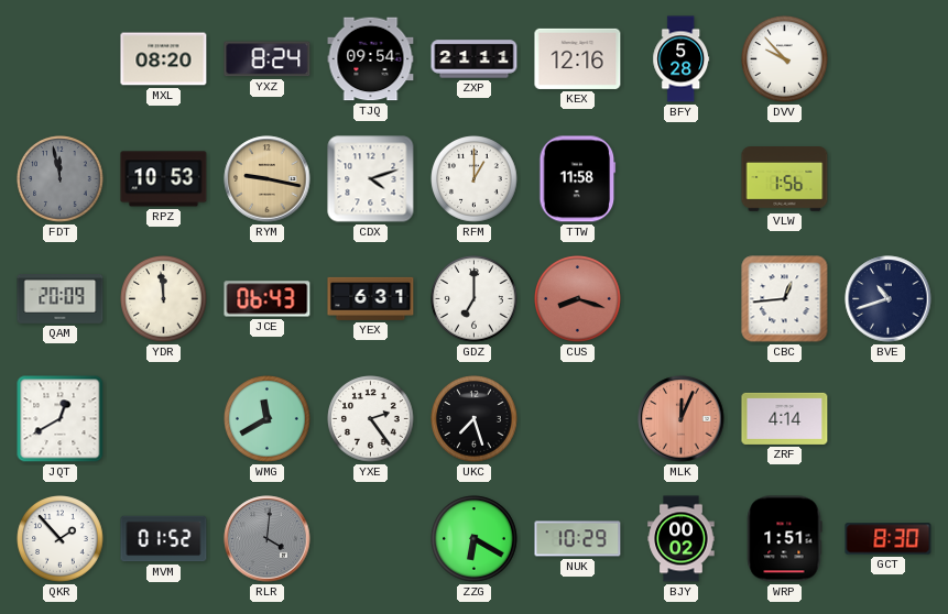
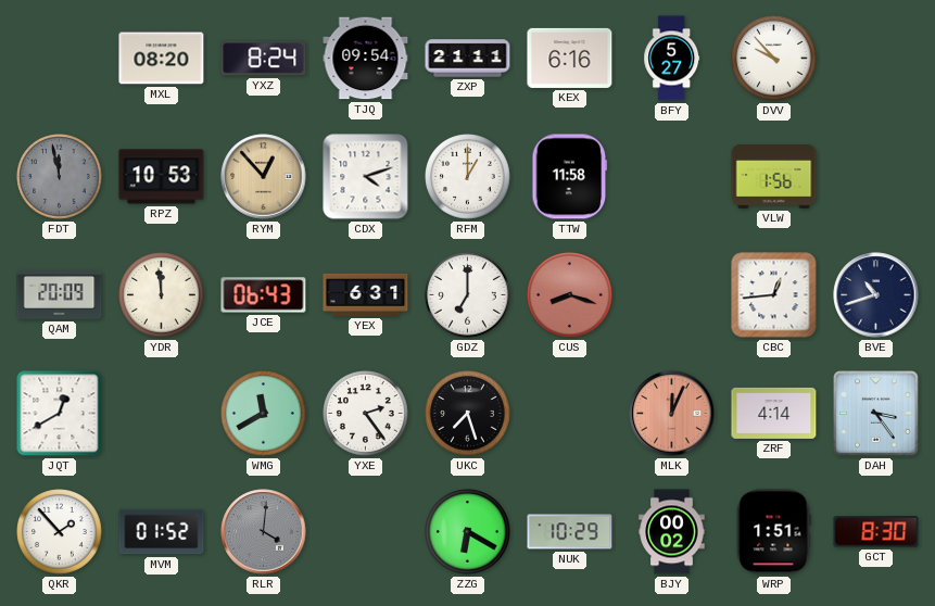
KEX: 12:16 -> 6:16 (570, 58)
BFY: 5:28 -> 5:27 (672, 59)
RYM: 9:17 -> 12:53 (264, 177)
DAH: none -> 3:24 (876, 414)
